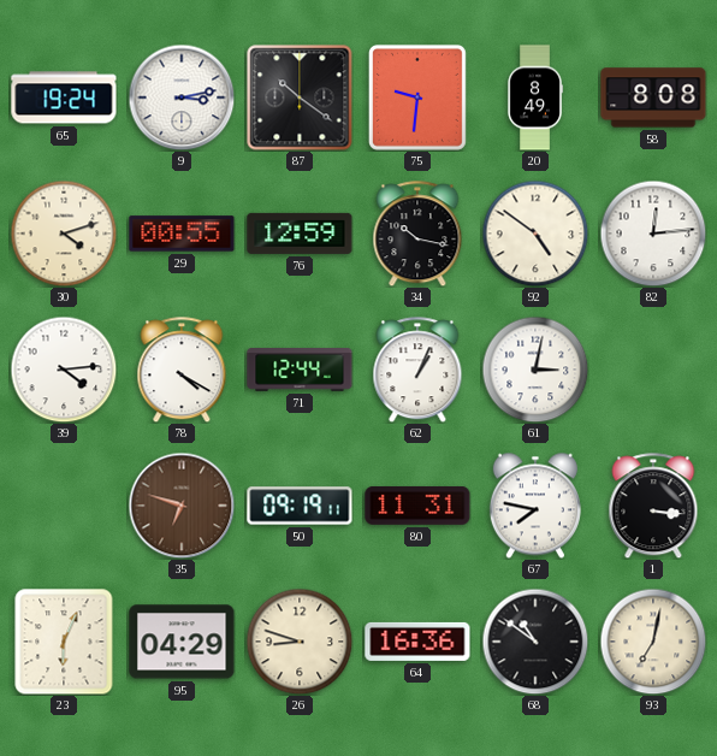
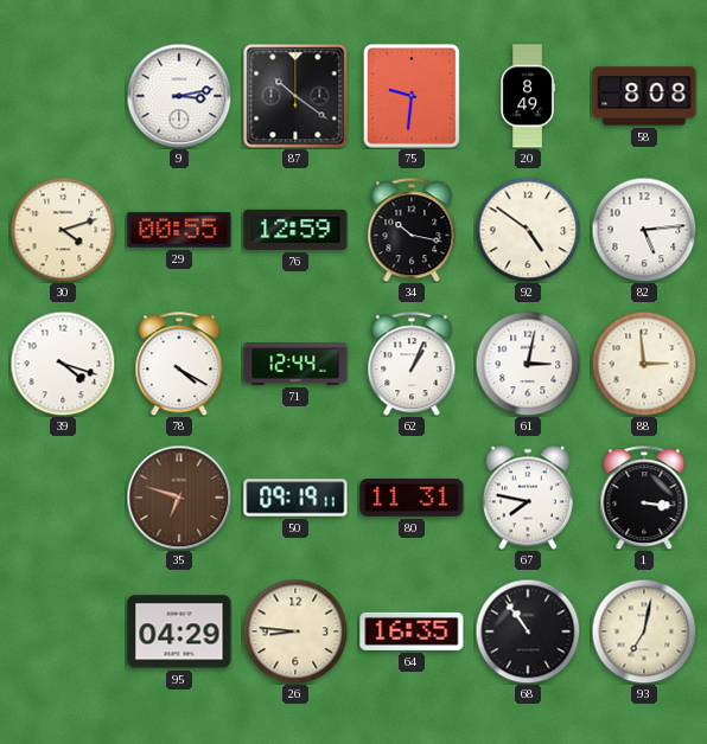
65: 19:24 -> none (64, 98)
82: 12:14 -> 5:14 (644, 230)
39: 4:14 -> 4:18 (63, 364)
88: none -> 2:59 (644, 364)
23: 6:04 -> none (64, 642)
26: 8:48 -> 8:46 (295, 631)
64: 16:36 -> 16:35 (412, 631)
68: 10:51 -> 10:54 (528, 631)
